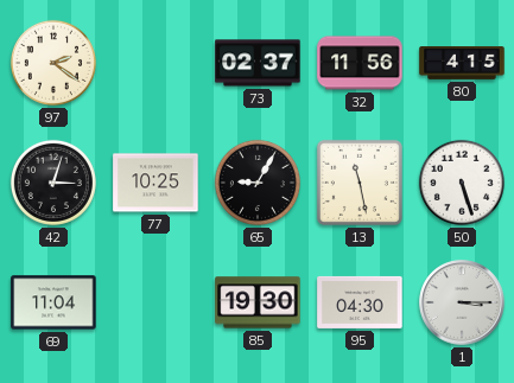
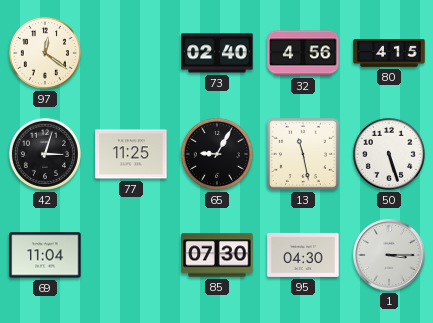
97: 2:21 -> 12:21 (45, 53)
73: 02:37 -> 02:40 (217, 53)
32: 11:56 -> 4:56 (303, 53)
77: 10:25 -> 11:25 (131, 154)
85: 19:30 -> 07:30 (217, 255)
